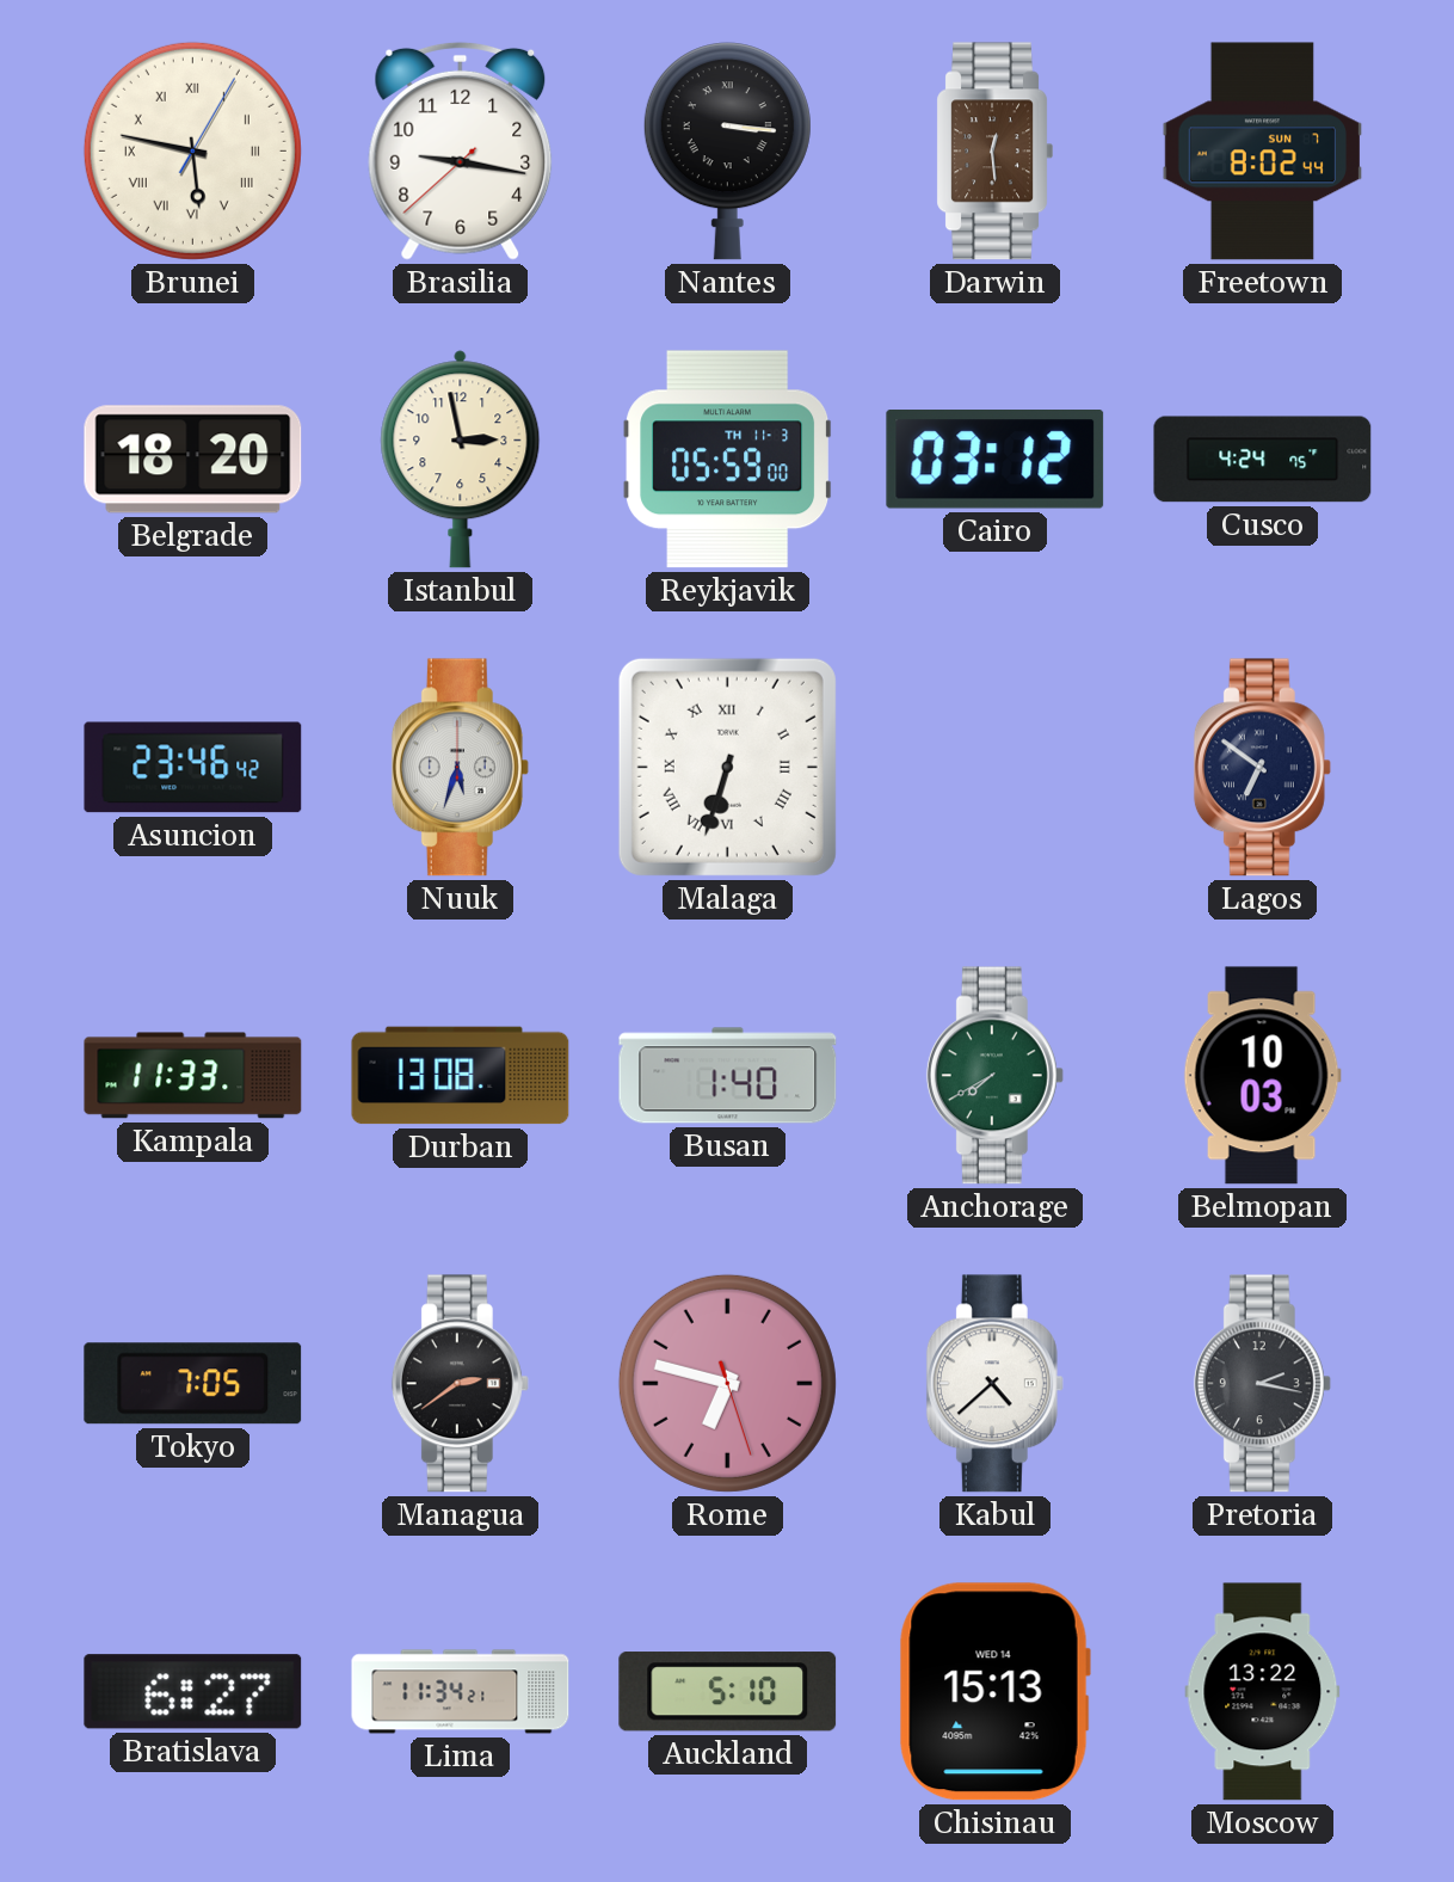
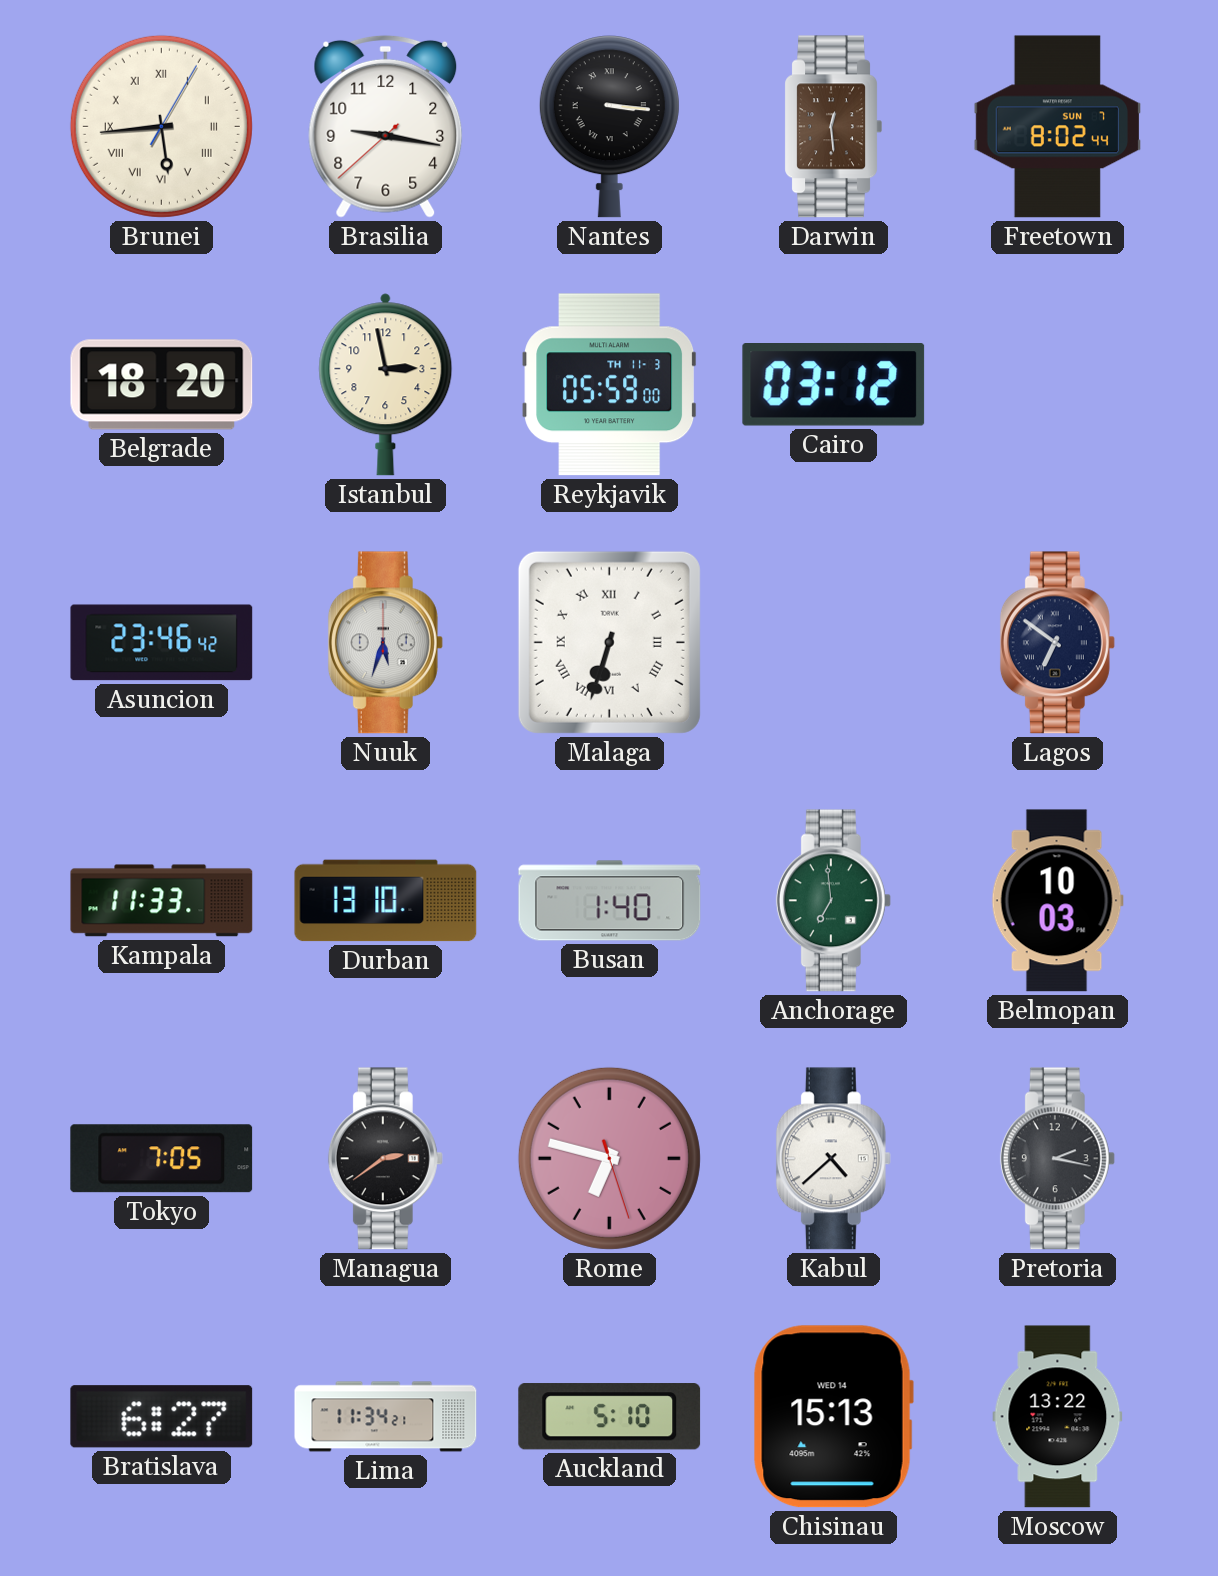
Brunei: 5:47 -> 5:44 (161, 126)
Cusco: 4:24 -> none (1263, 460)
Durban: 13:08 -> 13:10 (386, 901)
Anchorage: 7:40 -> 6:59 (833, 901)
